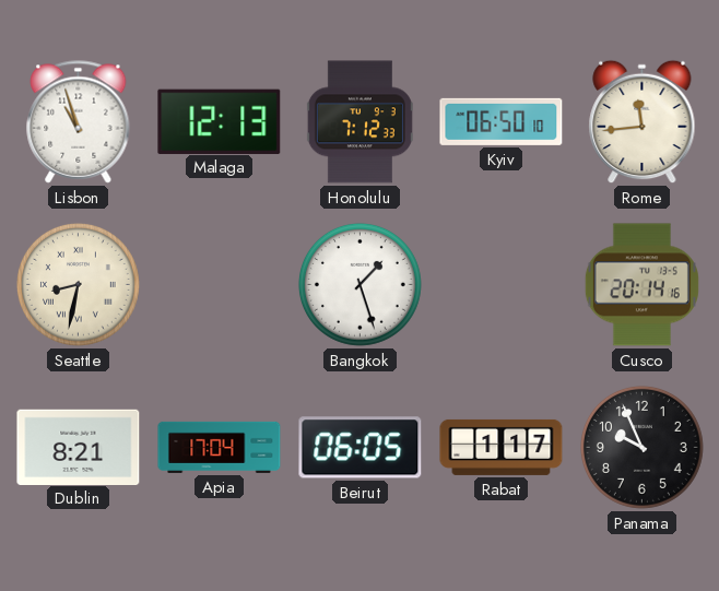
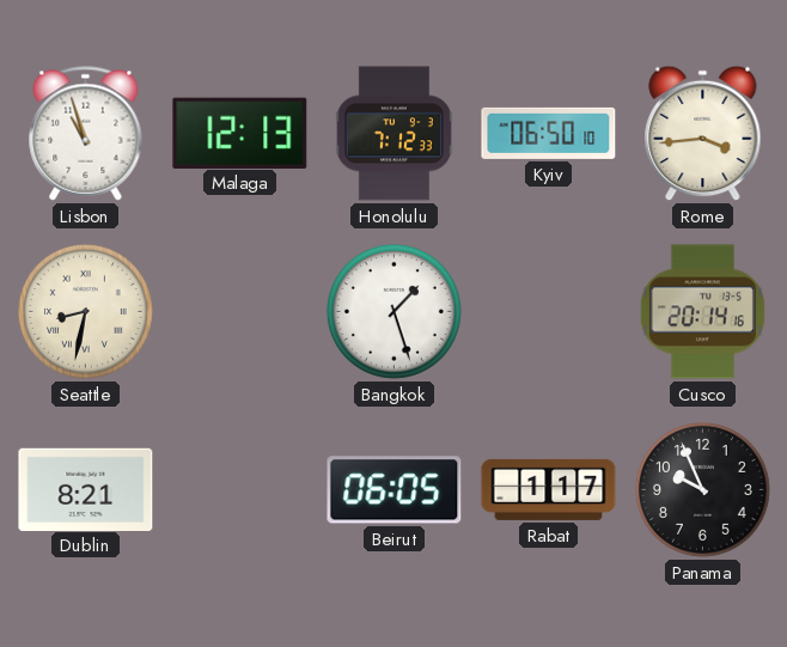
Rome: 11:44 -> 3:44 (703, 134)
Apia: 17:04 -> none (220, 447)
